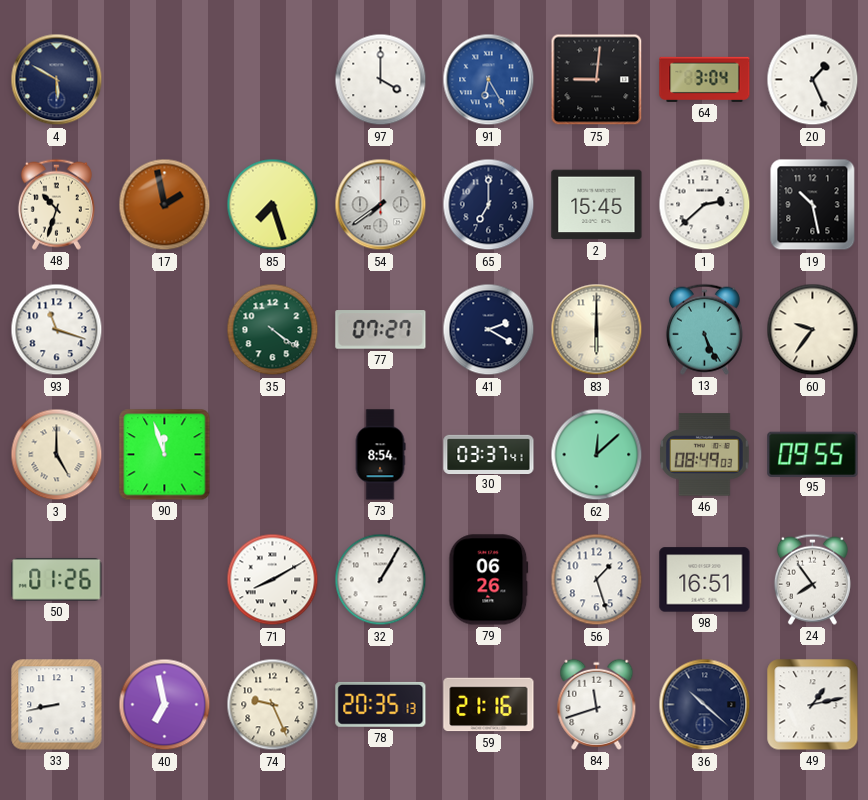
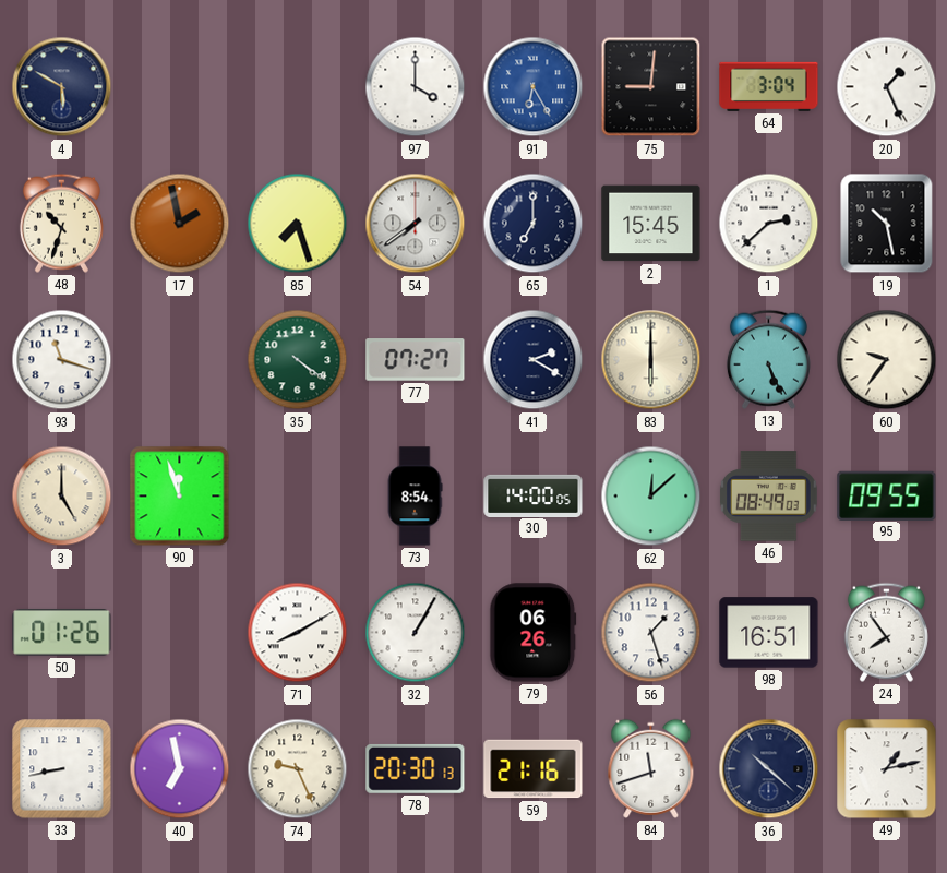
30: 03:37 -> 14:00 (534, 495)
78: 20:35 -> 20:30 (416, 768)
